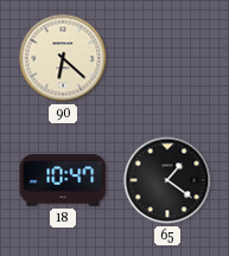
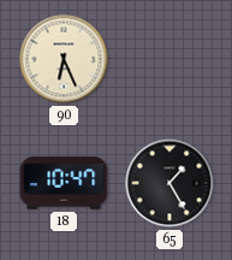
90: 6:22 -> 6:26 (64, 59)
65: 1:21 -> 1:25 (169, 183)
